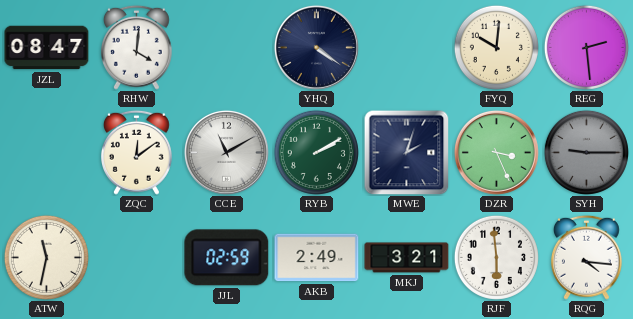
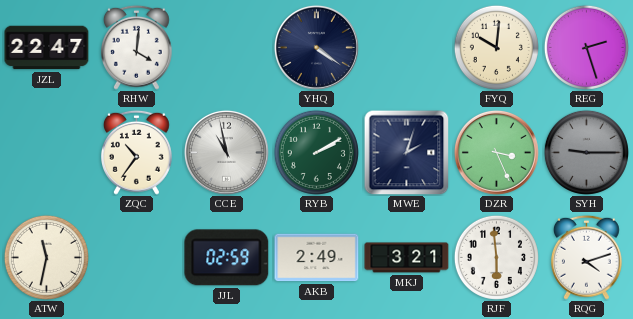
JZL: 08:47 -> 22:47 (47, 48)
REG: 2:29 -> 2:27 (586, 47)
ZQC: 12:09 -> 10:36 (136, 152)
CCE: 11:10 -> 10:58 (226, 152)
RQG: 4:16 -> 4:12 (586, 257)
